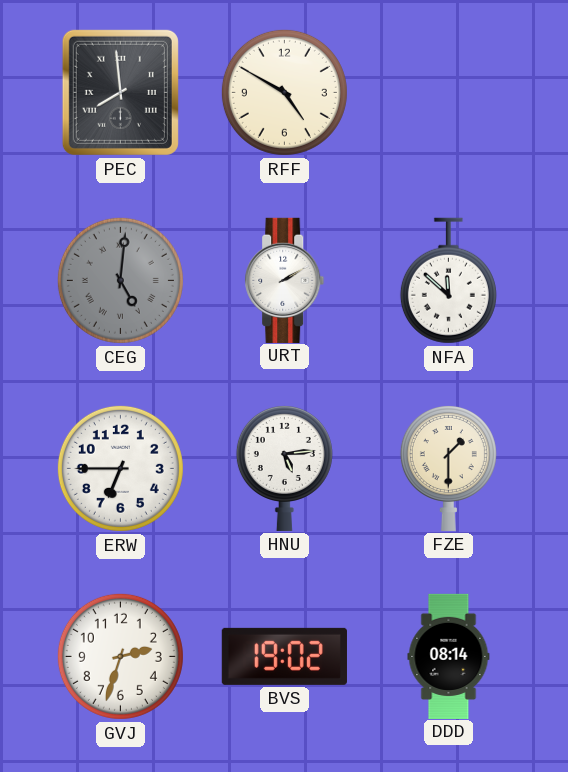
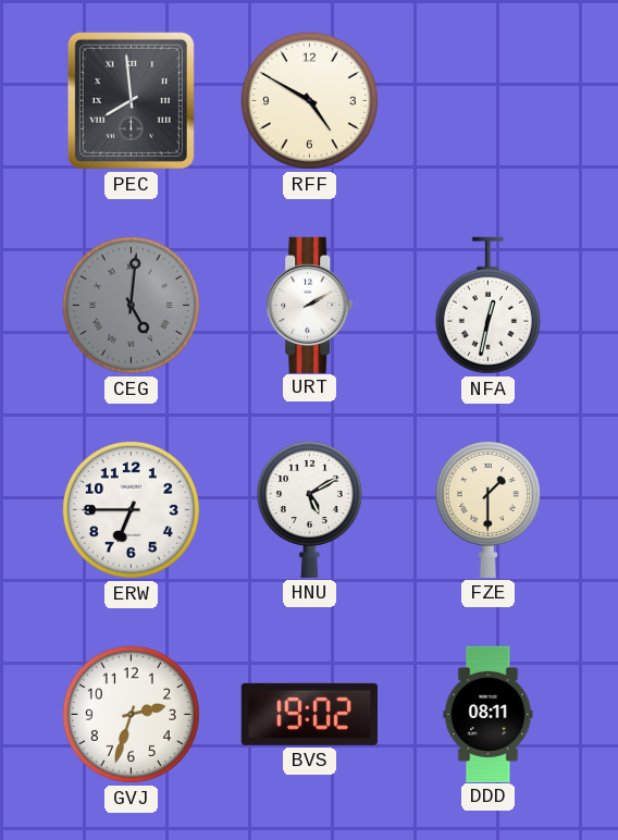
NFA: 11:52 -> 12:32 (487, 306)
HNU: 5:14 -> 5:10 (309, 509)
DDD: 08:14 -> 08:11 (489, 714)
